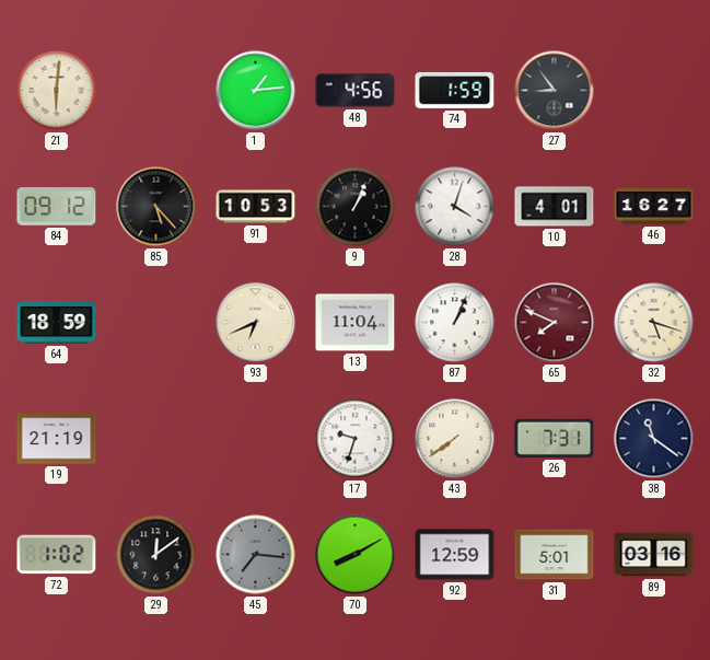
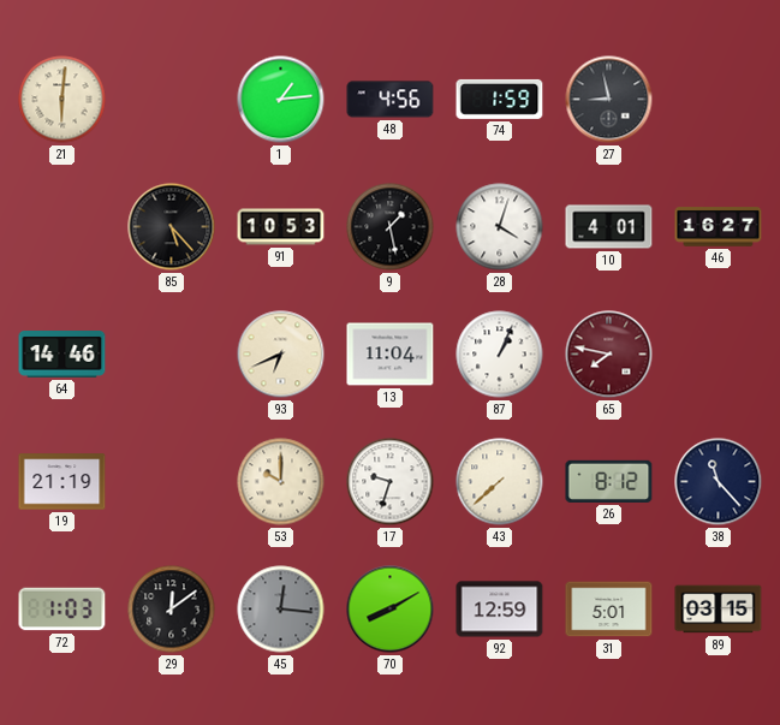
27: 8:54 -> 8:58 (609, 100)
84: 09:12 -> none (57, 207)
9: 1:04 -> 1:28 (391, 227)
64: 18:59 -> 14:46 (62, 355)
65: 7:49 -> 7:47 (609, 355)
32: 5:18 -> none (654, 323)
53: none -> 10:00 (281, 482)
43: 7:39 -> 7:38 (500, 482)
26: 7:31 -> 8:12 (609, 481)
38: 11:21 -> 11:23 (719, 482)
72: 1:02 -> 1:03 (62, 610)
45: 7:16 -> 12:16 (281, 610)
89: 03:16 -> 03:15 (719, 610)
